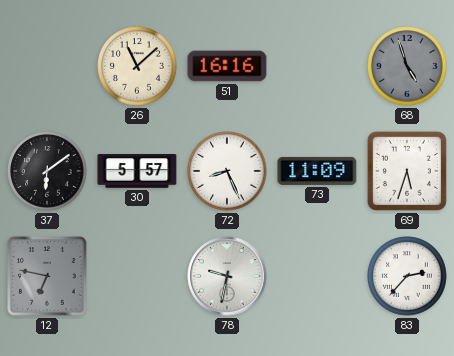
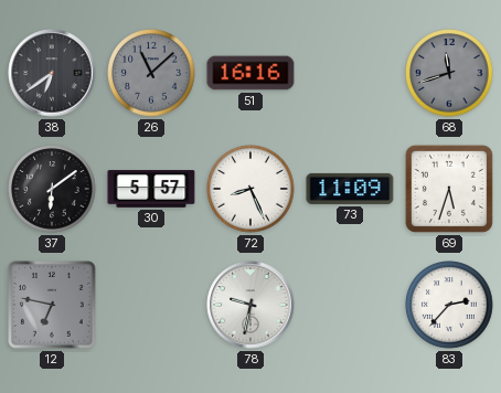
38: none -> 6:39 (52, 73)
26 dial: cream -> grey (151, 73)
68: 4:57 -> 11:42 (449, 73)
